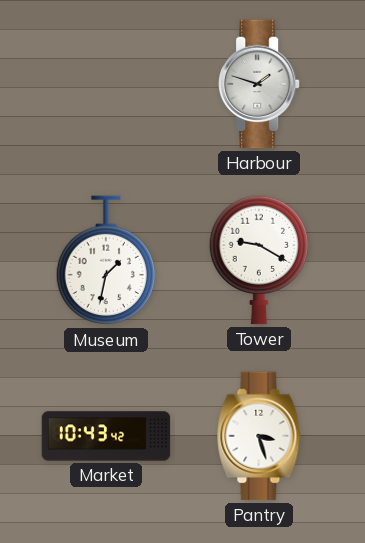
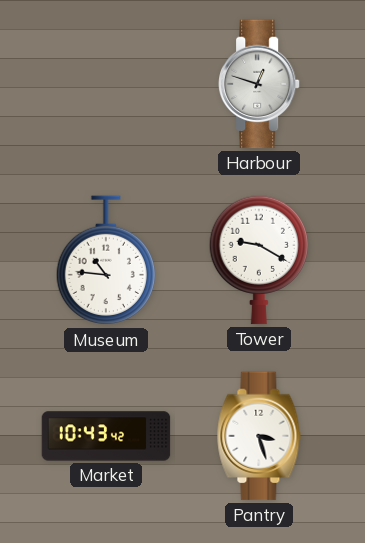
Harbour: 1:48 -> 12:48 (260, 84)
Museum: 1:32 -> 10:46 (105, 261)
